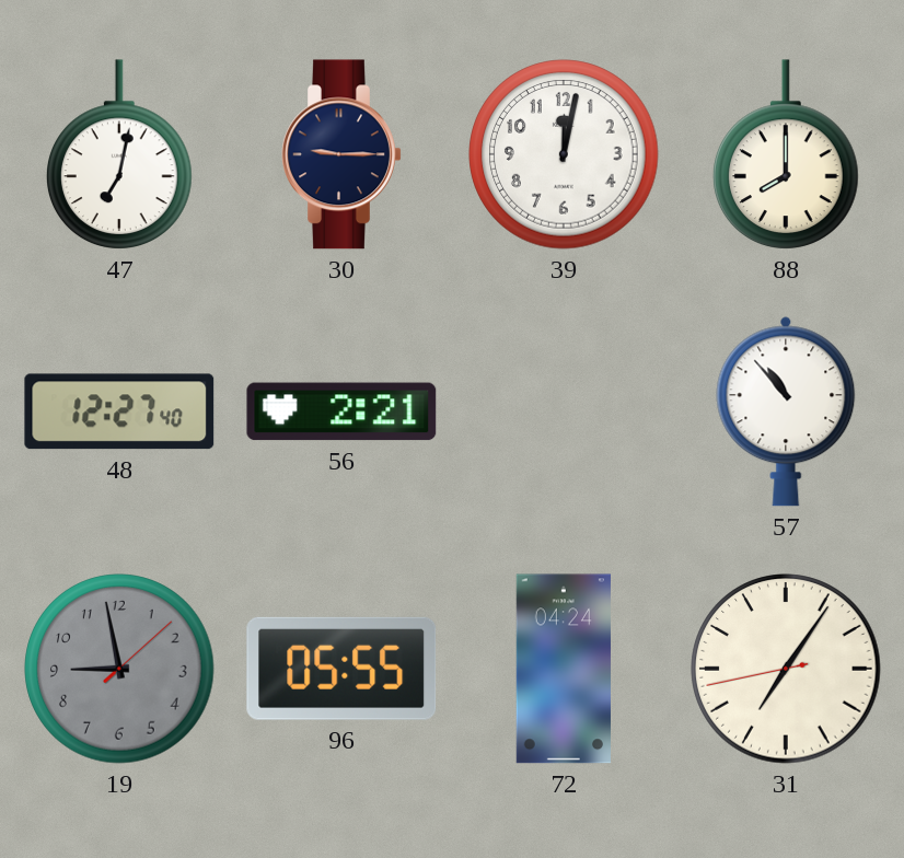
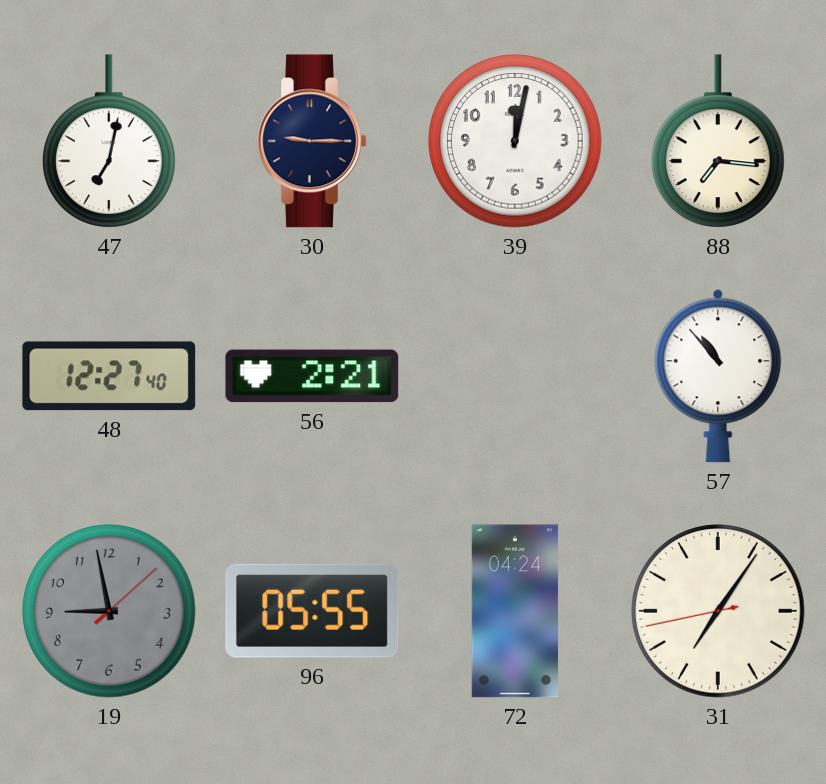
88: 8:00 -> 7:16 (719, 141)
